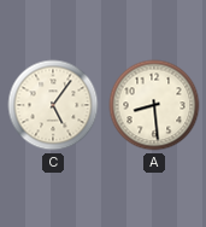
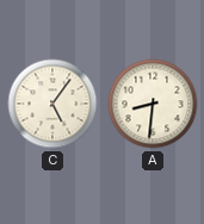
A: 8:29 -> 8:31 (153, 104)
